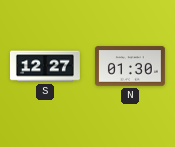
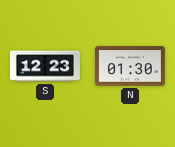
S: 12:27 -> 12:23 (45, 66)
